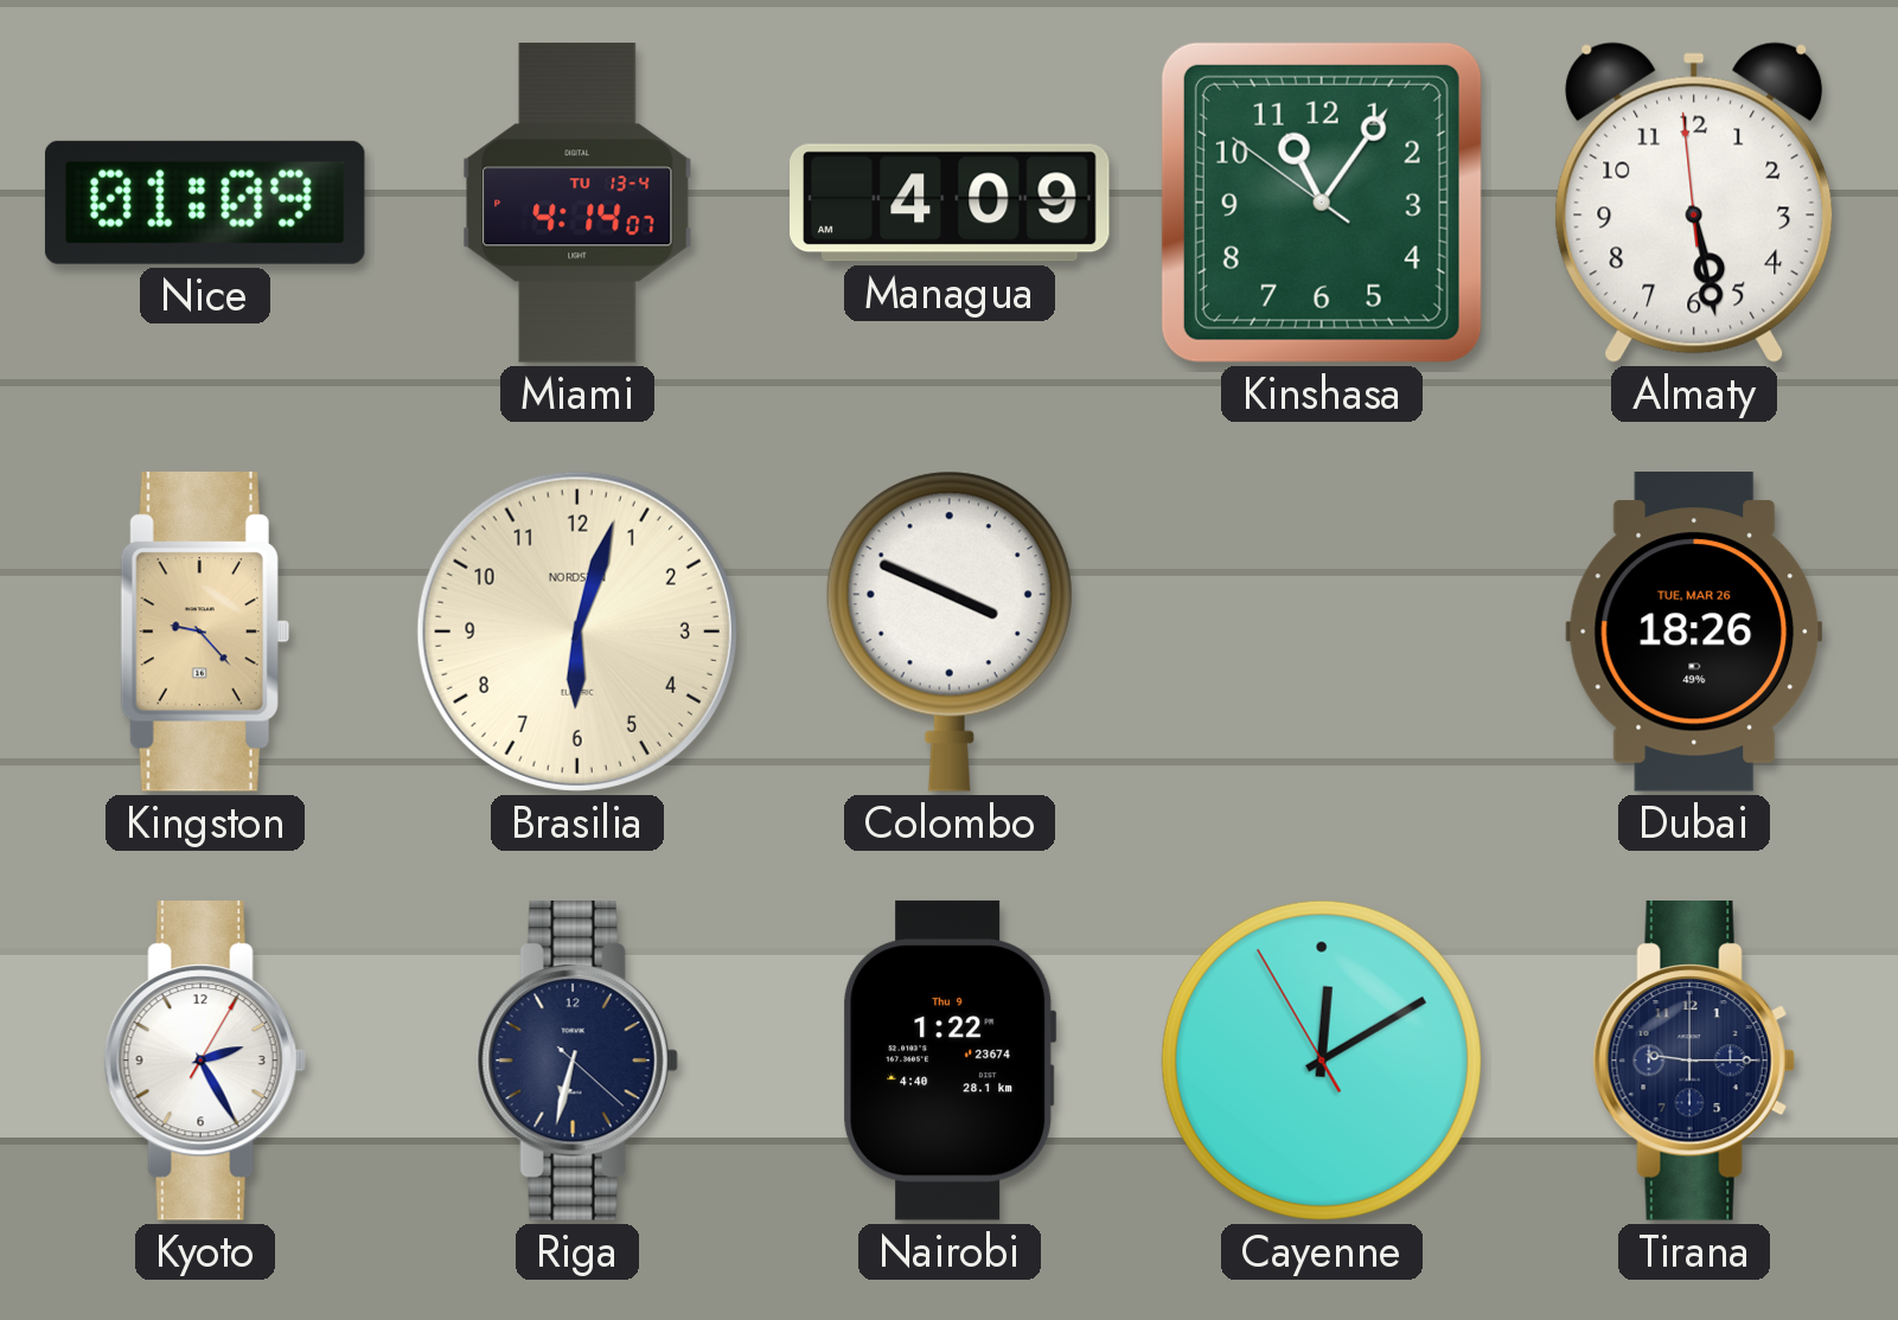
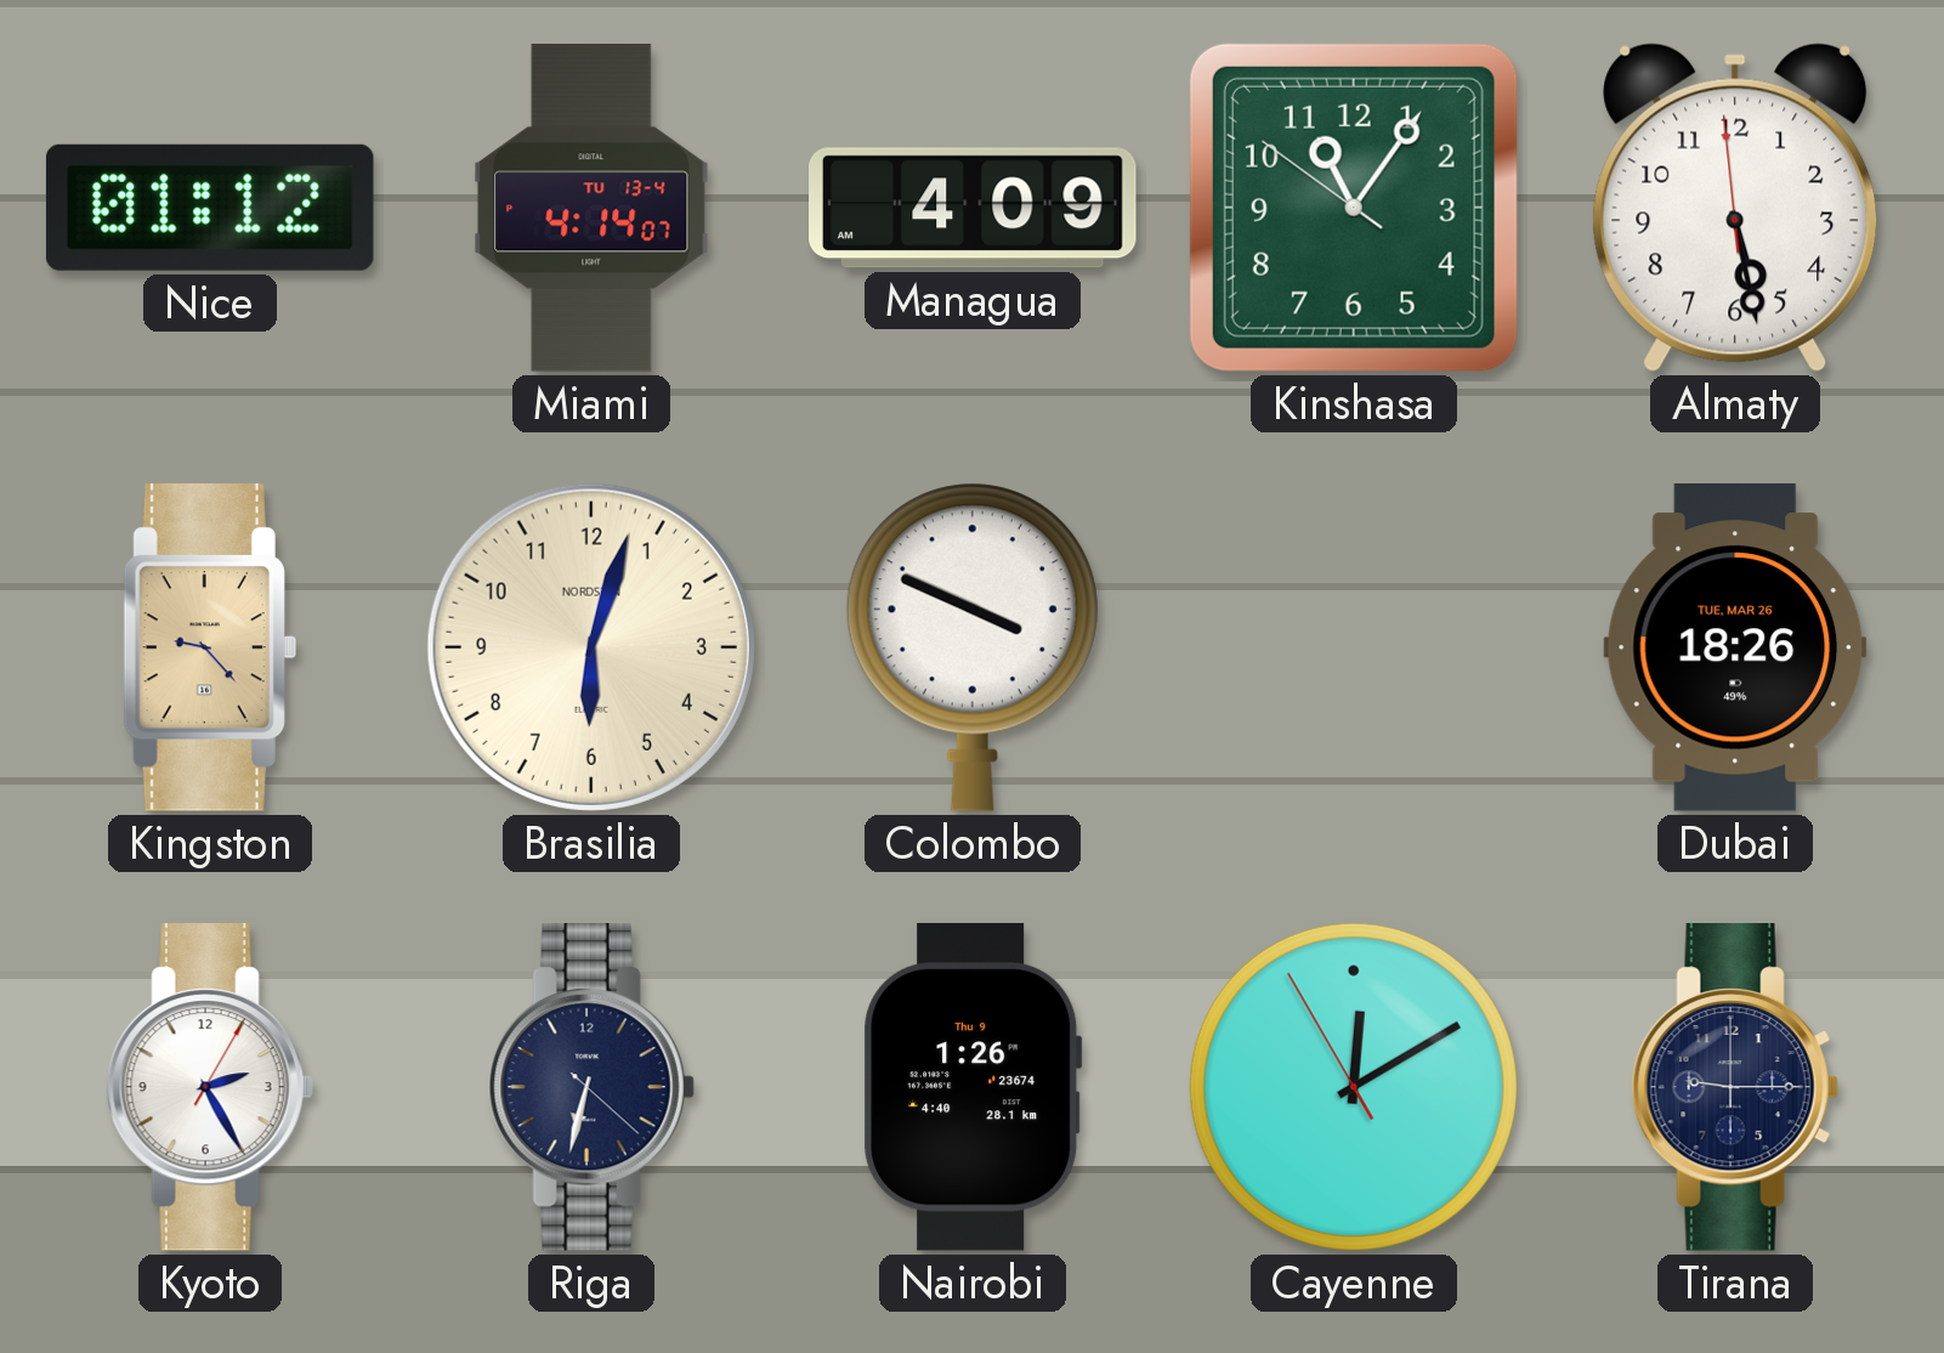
Nice: 01:09 -> 01:12 (210, 208)
Nairobi: 1:22 -> 1:26 (973, 1087)
